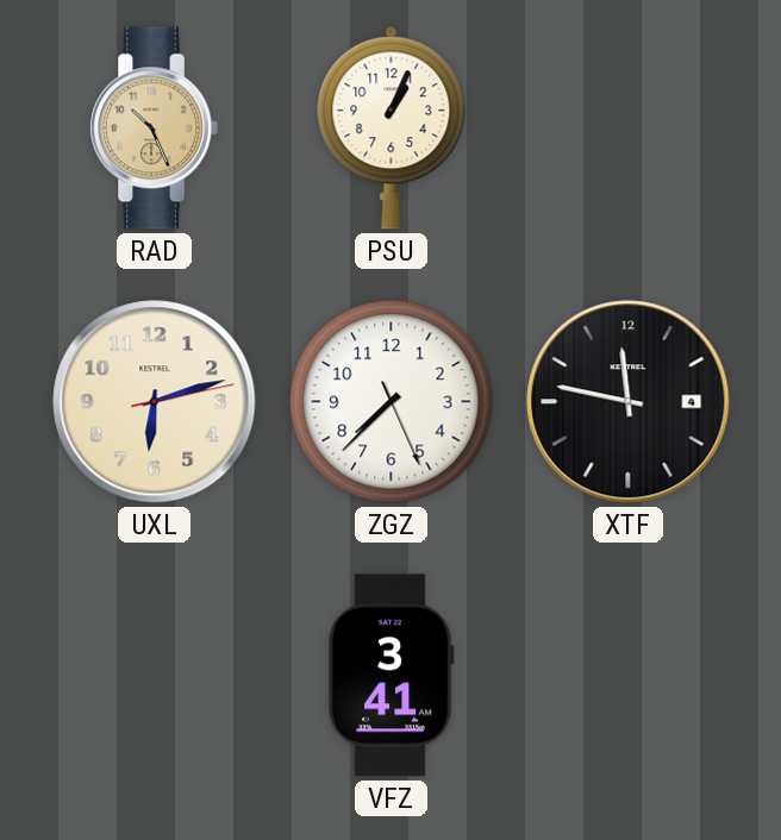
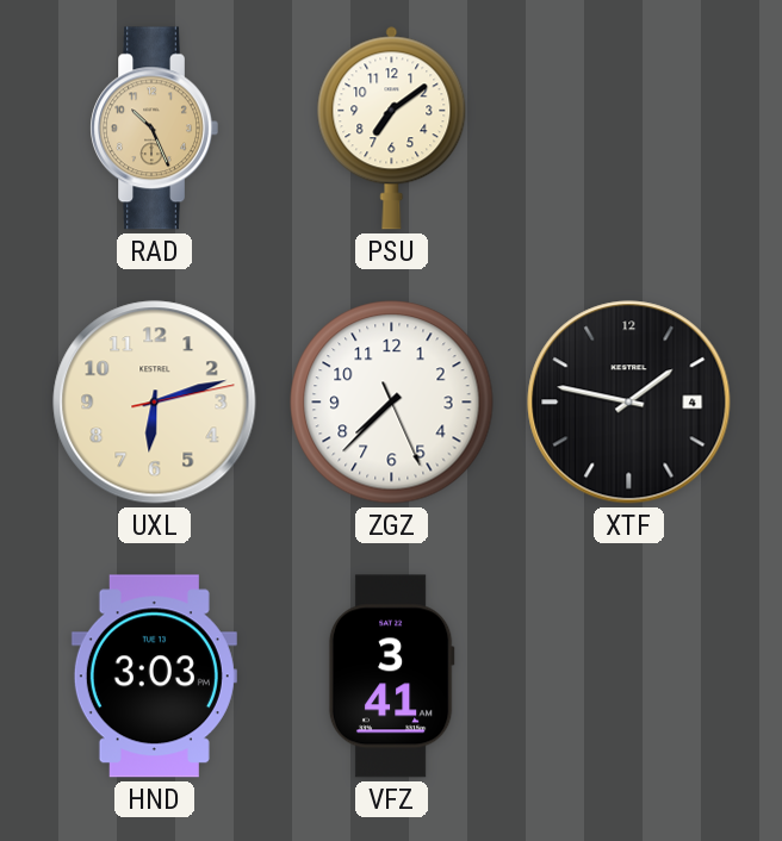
PSU: 1:04 -> 7:09 (392, 129)
XTF: 11:47 -> 1:47 (629, 403)
HND: none -> 3:03 (154, 677)
